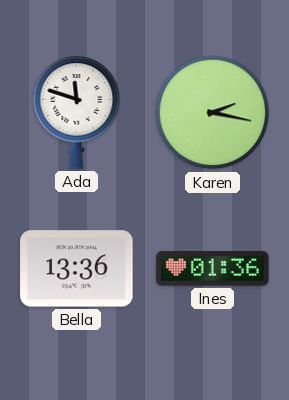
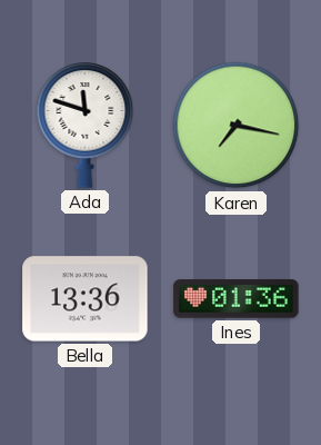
Karen: 2:17 -> 7:17 (237, 126)
